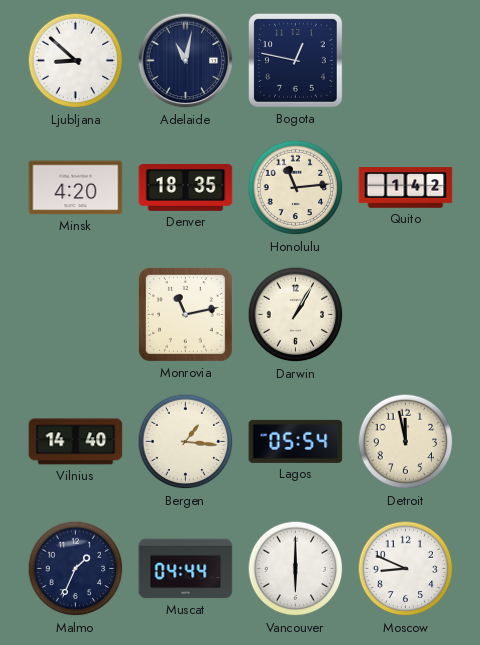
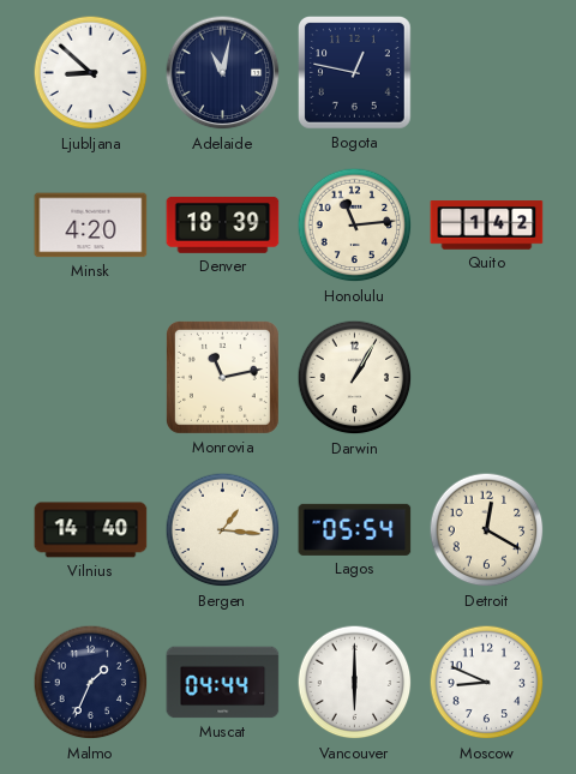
Denver: 18:35 -> 18:39 (223, 224)
Detroit: 11:58 -> 12:20 (487, 530)
